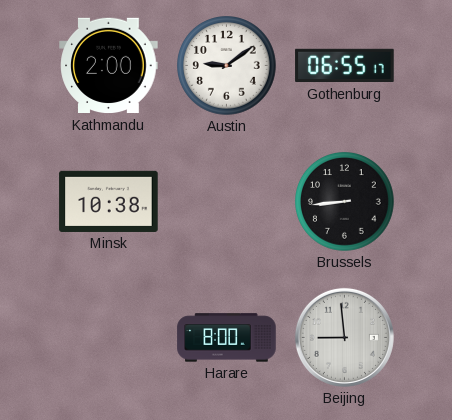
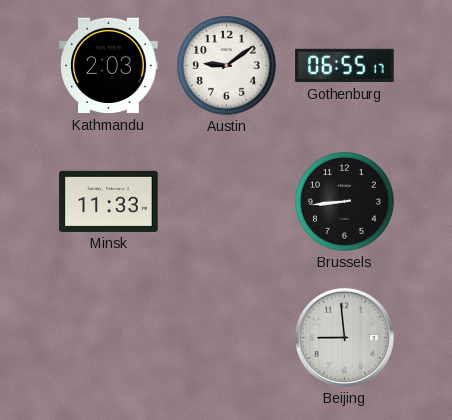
Kathmandu: 2:00 -> 2:03 (109, 66)
Minsk: 10:38 -> 11:33 (109, 201)
Harare: 8:00 -> none (227, 338)
